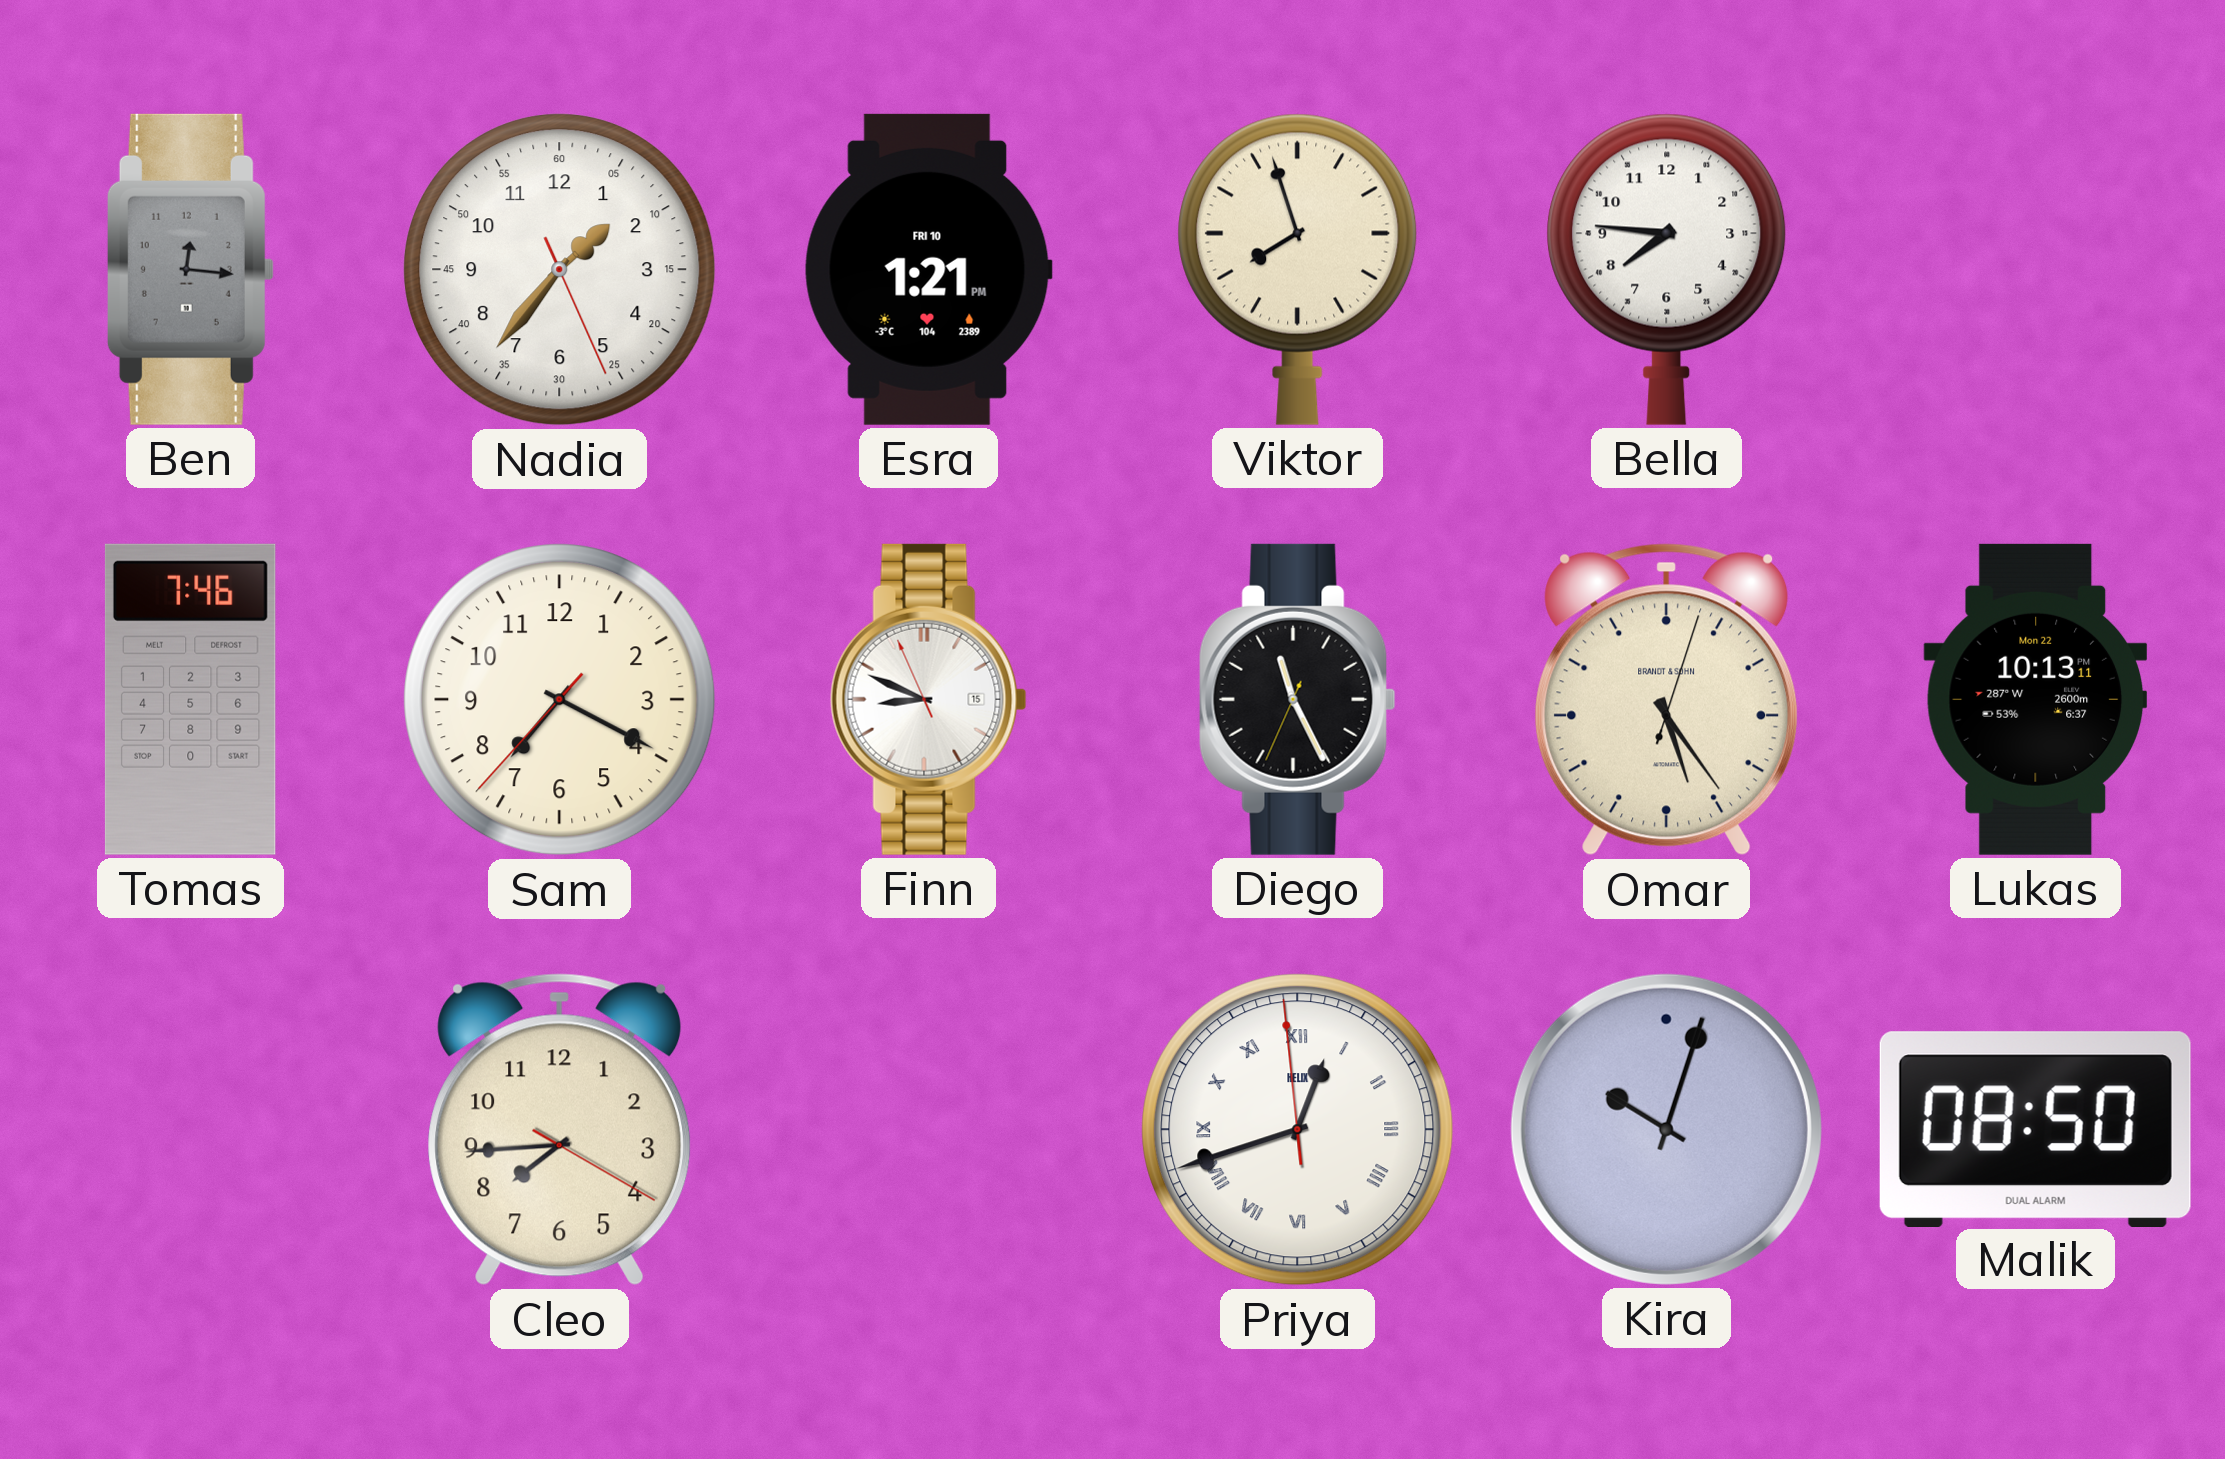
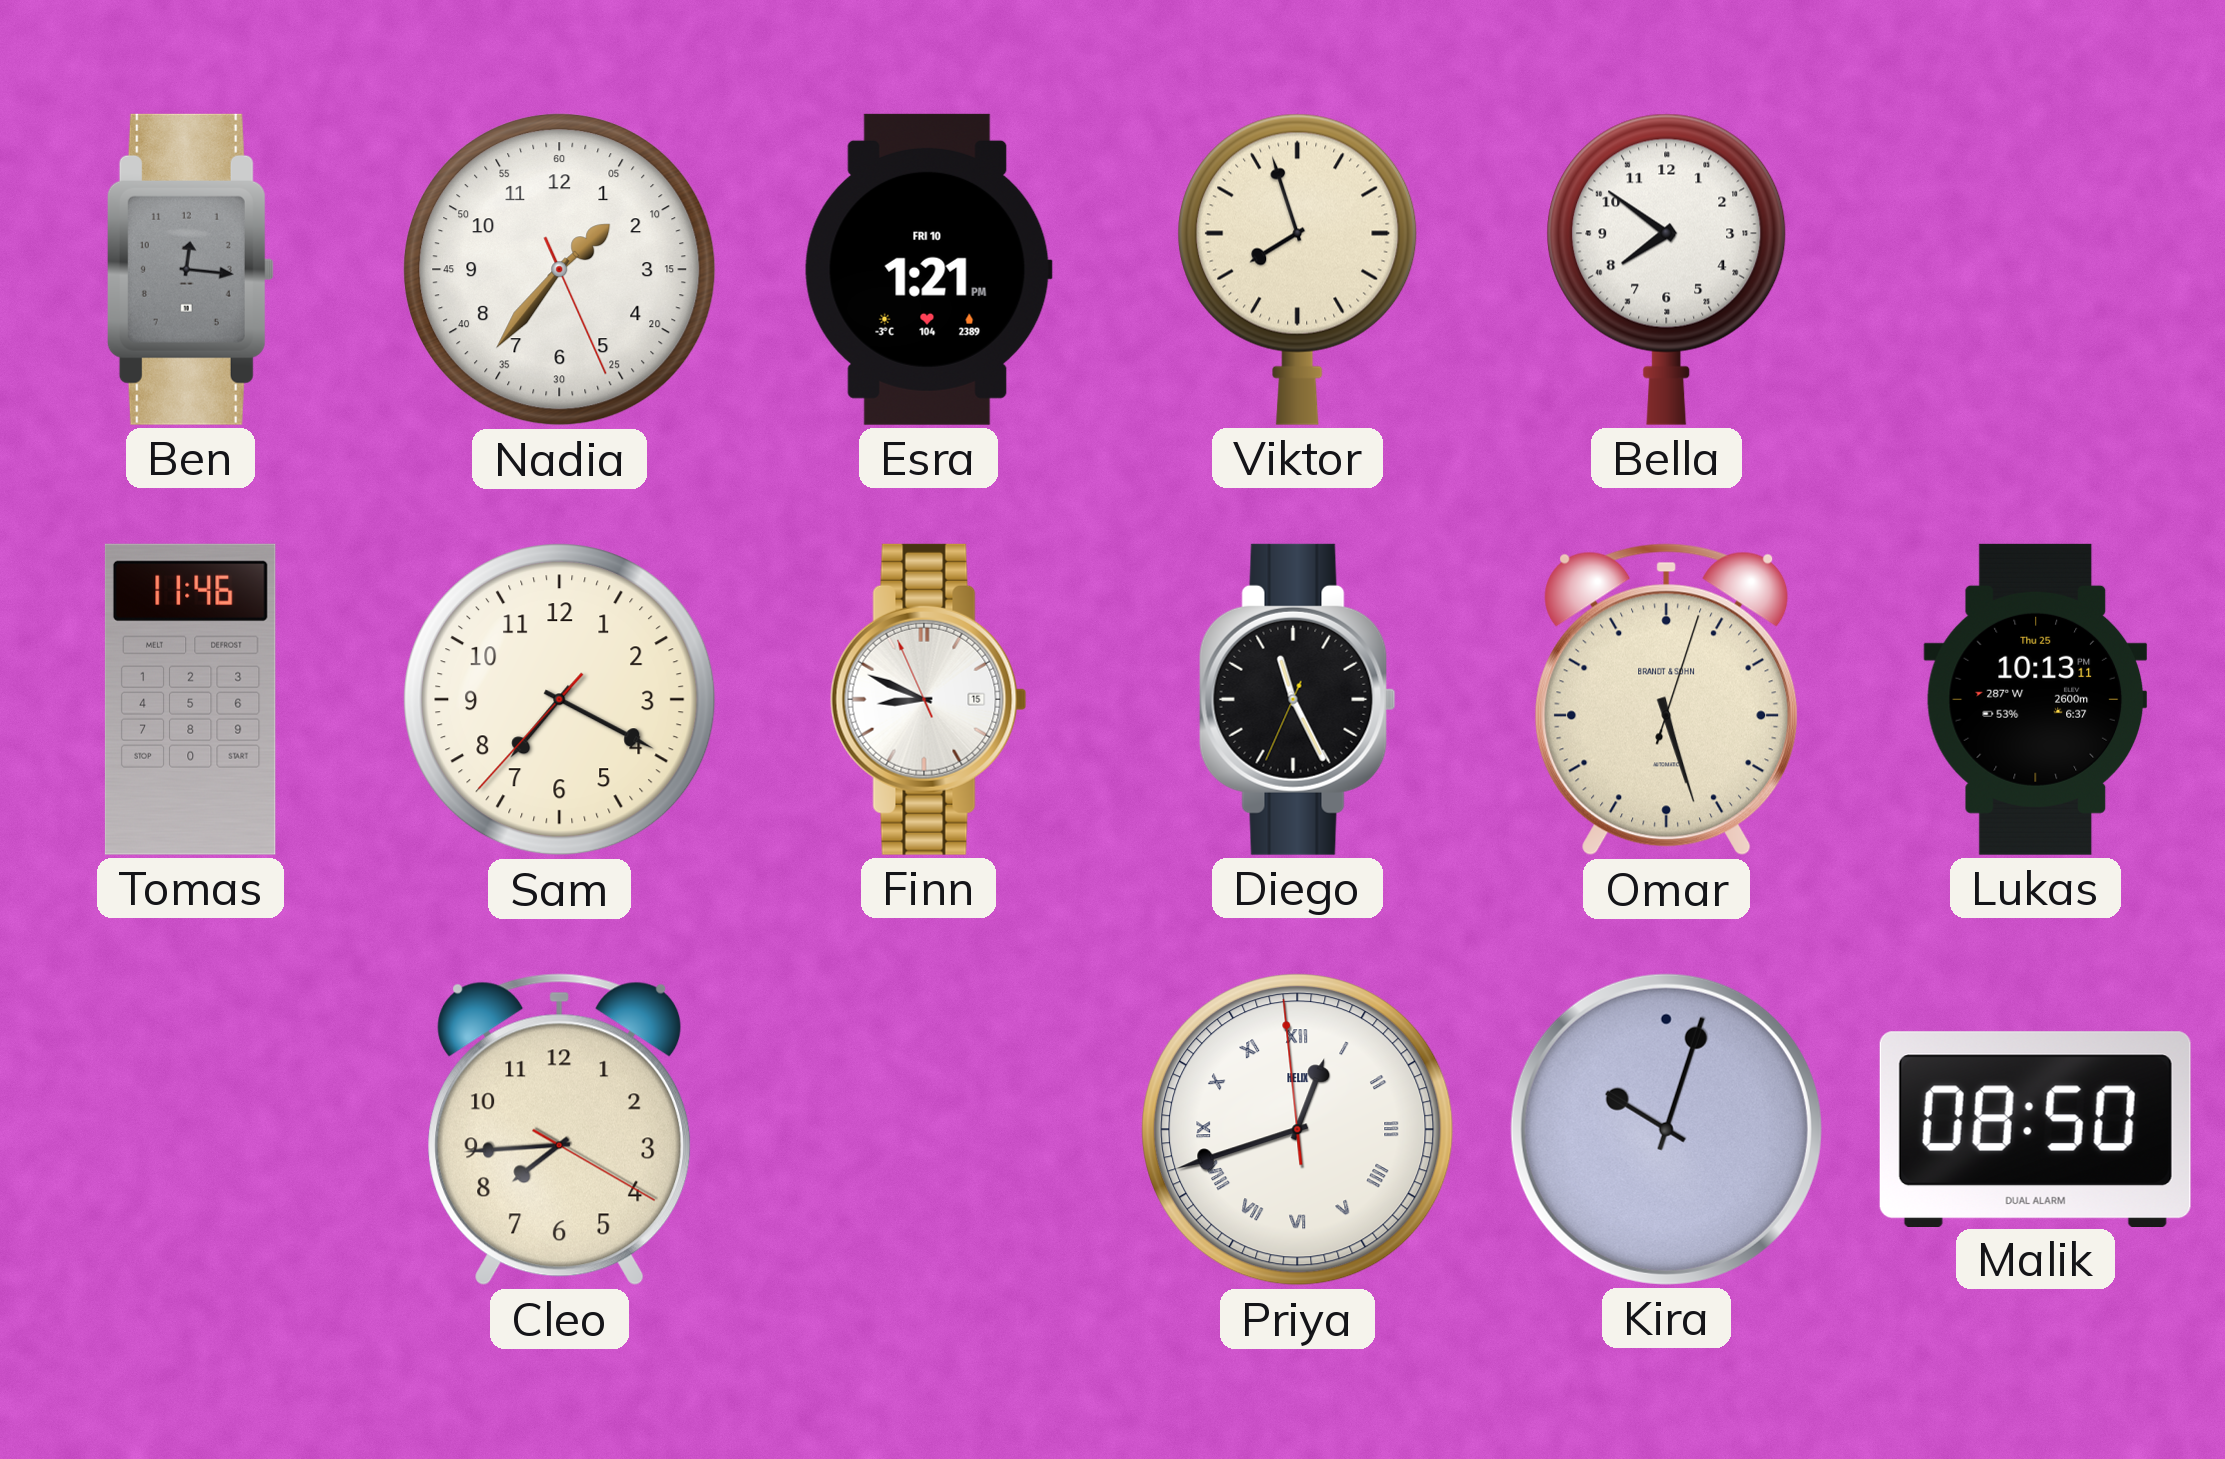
Bella: 7:46 -> 7:51 (1667, 269)
Tomas: 7:46 -> 11:46 (190, 699)
Omar: 5:24 -> 5:27 (1667, 700)
Lukas date: Mon 22 -> Thu 25 (2035, 699)
